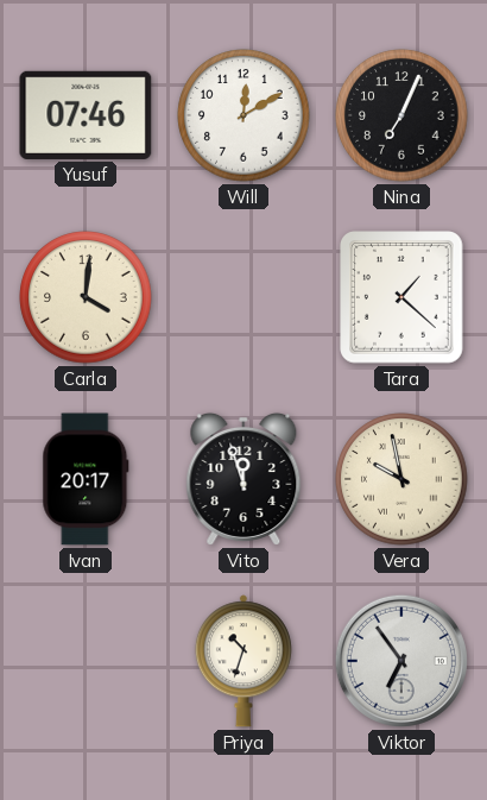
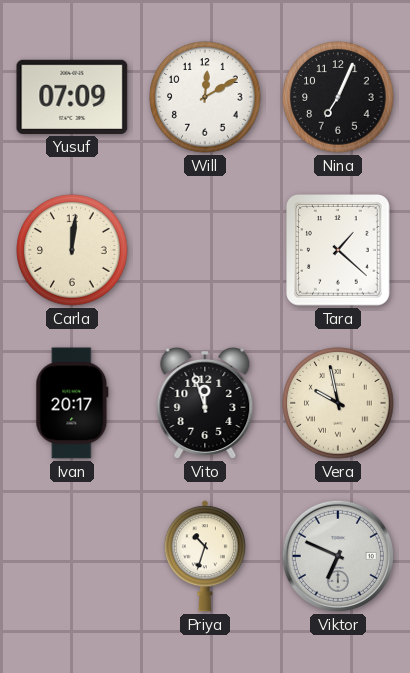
Yusuf: 07:46 -> 07:09 (72, 97)
Carla: 4:01 -> 12:01 (72, 250)
Viktor: 6:54 -> 6:49 (338, 556)
